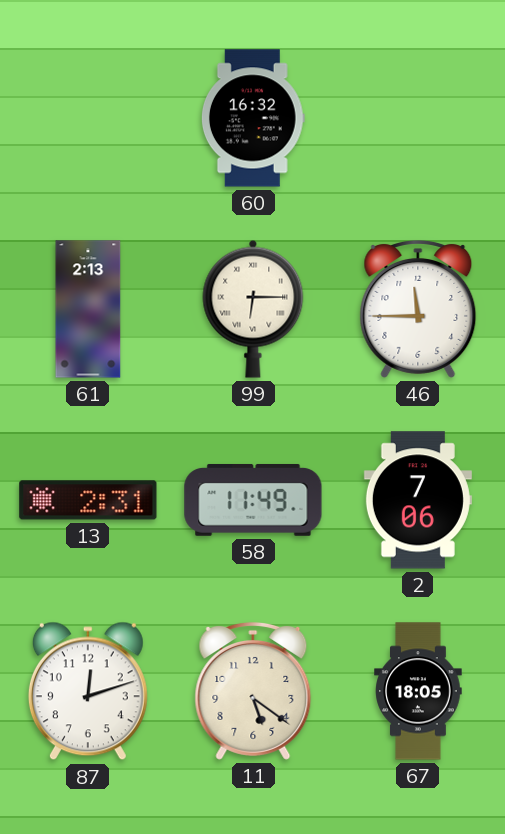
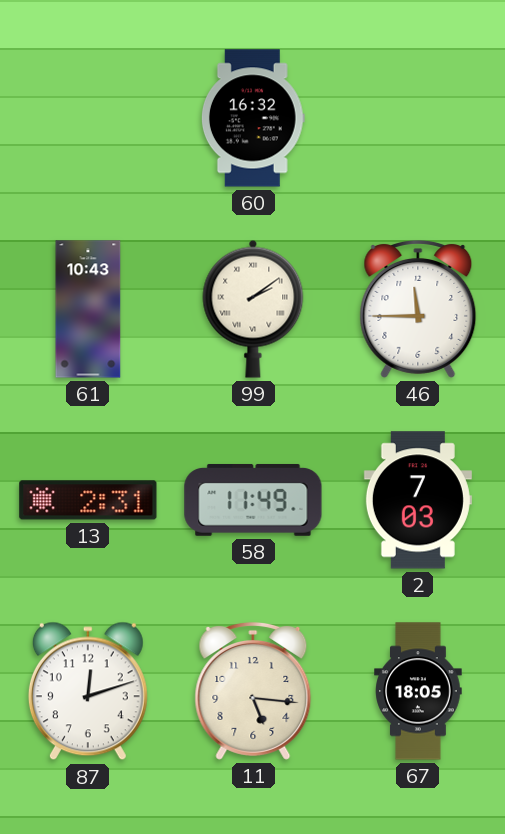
61: 2:13 -> 10:43 (88, 309)
99: 6:15 -> 2:09 (253, 309)
2: 7:06 -> 7:03 (418, 500)
11: 5:21 -> 5:16 (253, 692)
